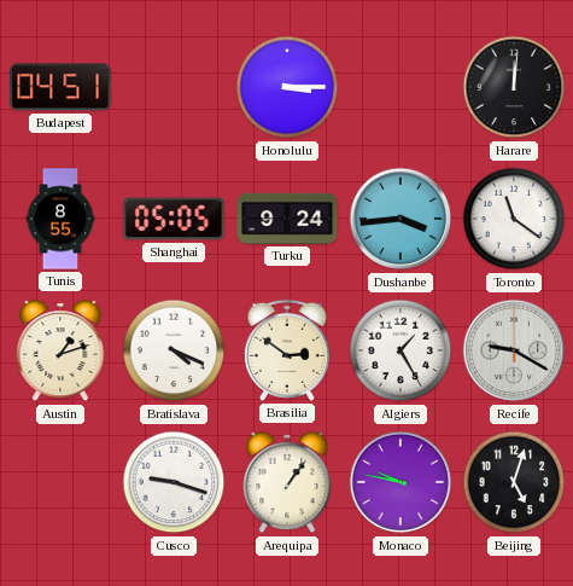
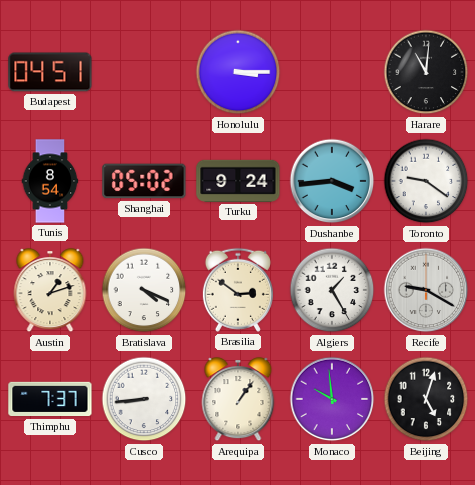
Harare: 12:01 -> 11:01 (426, 72)
Tunis: 8:55 -> 8:54 (50, 181)
Shanghai: 05:05 -> 05:02 (144, 181)
Toronto: 11:21 -> 9:21 (426, 181)
Thimphu: none -> 7:37 (50, 399)
Cusco: 9:18 -> 8:44 (144, 399)
Monaco: 9:47 -> 9:59 (332, 399)
